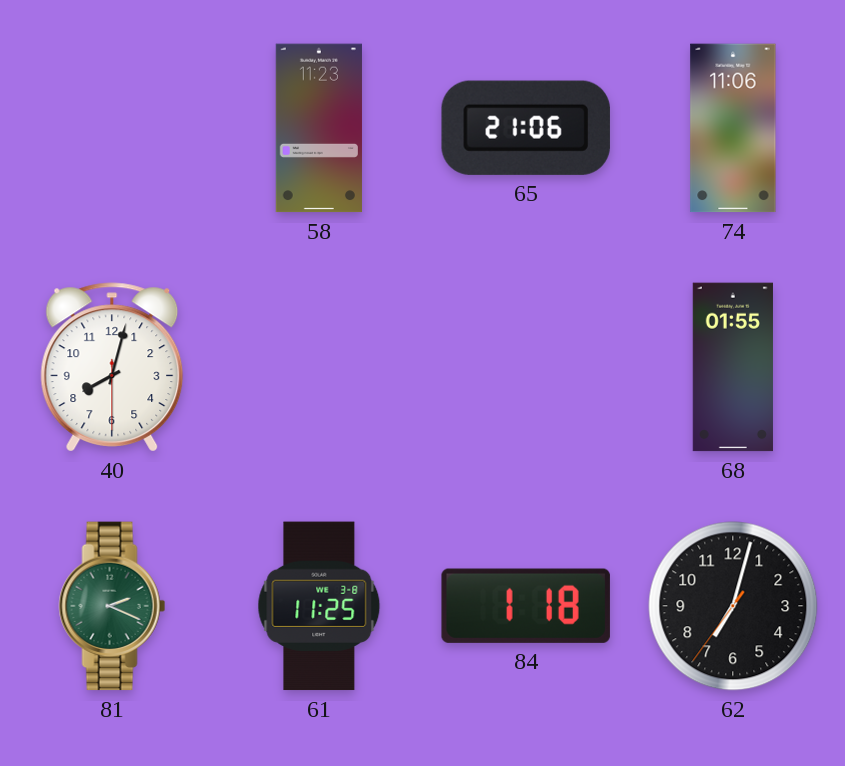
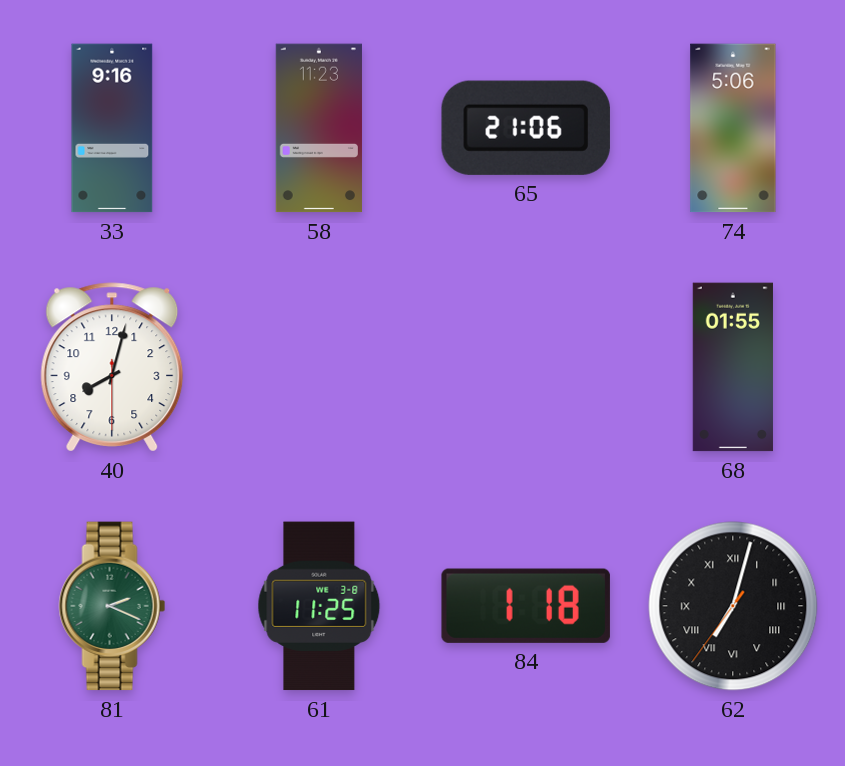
33: none -> 9:16 (112, 128)
74: 11:06 -> 5:06 (733, 128)
62 numerals: Arabic -> Roman (733, 606)
